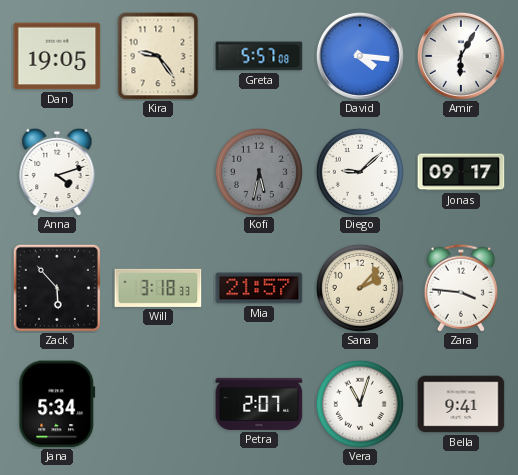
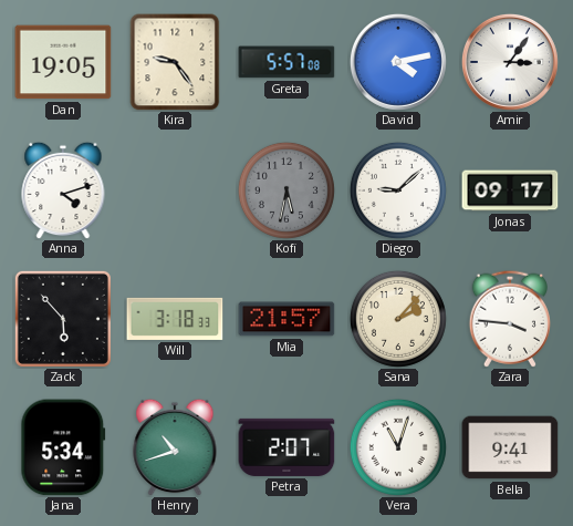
David: 4:16 -> 4:13 (398, 62)
Amir: 6:05 -> 3:06 (510, 62)
Henry: none -> 10:42 (175, 447)
